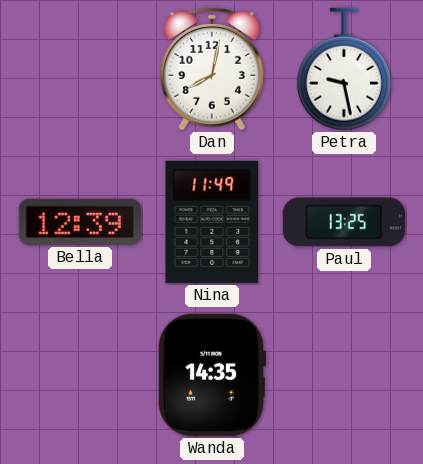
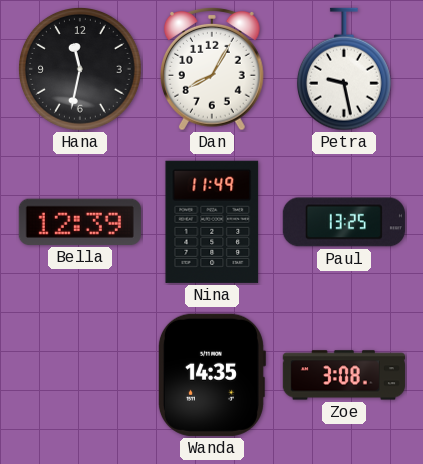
Hana: none -> 11:32 (81, 70)
Dan: 8:02 -> 8:05 (213, 69)
Zoe: none -> 3:08 (344, 375)
